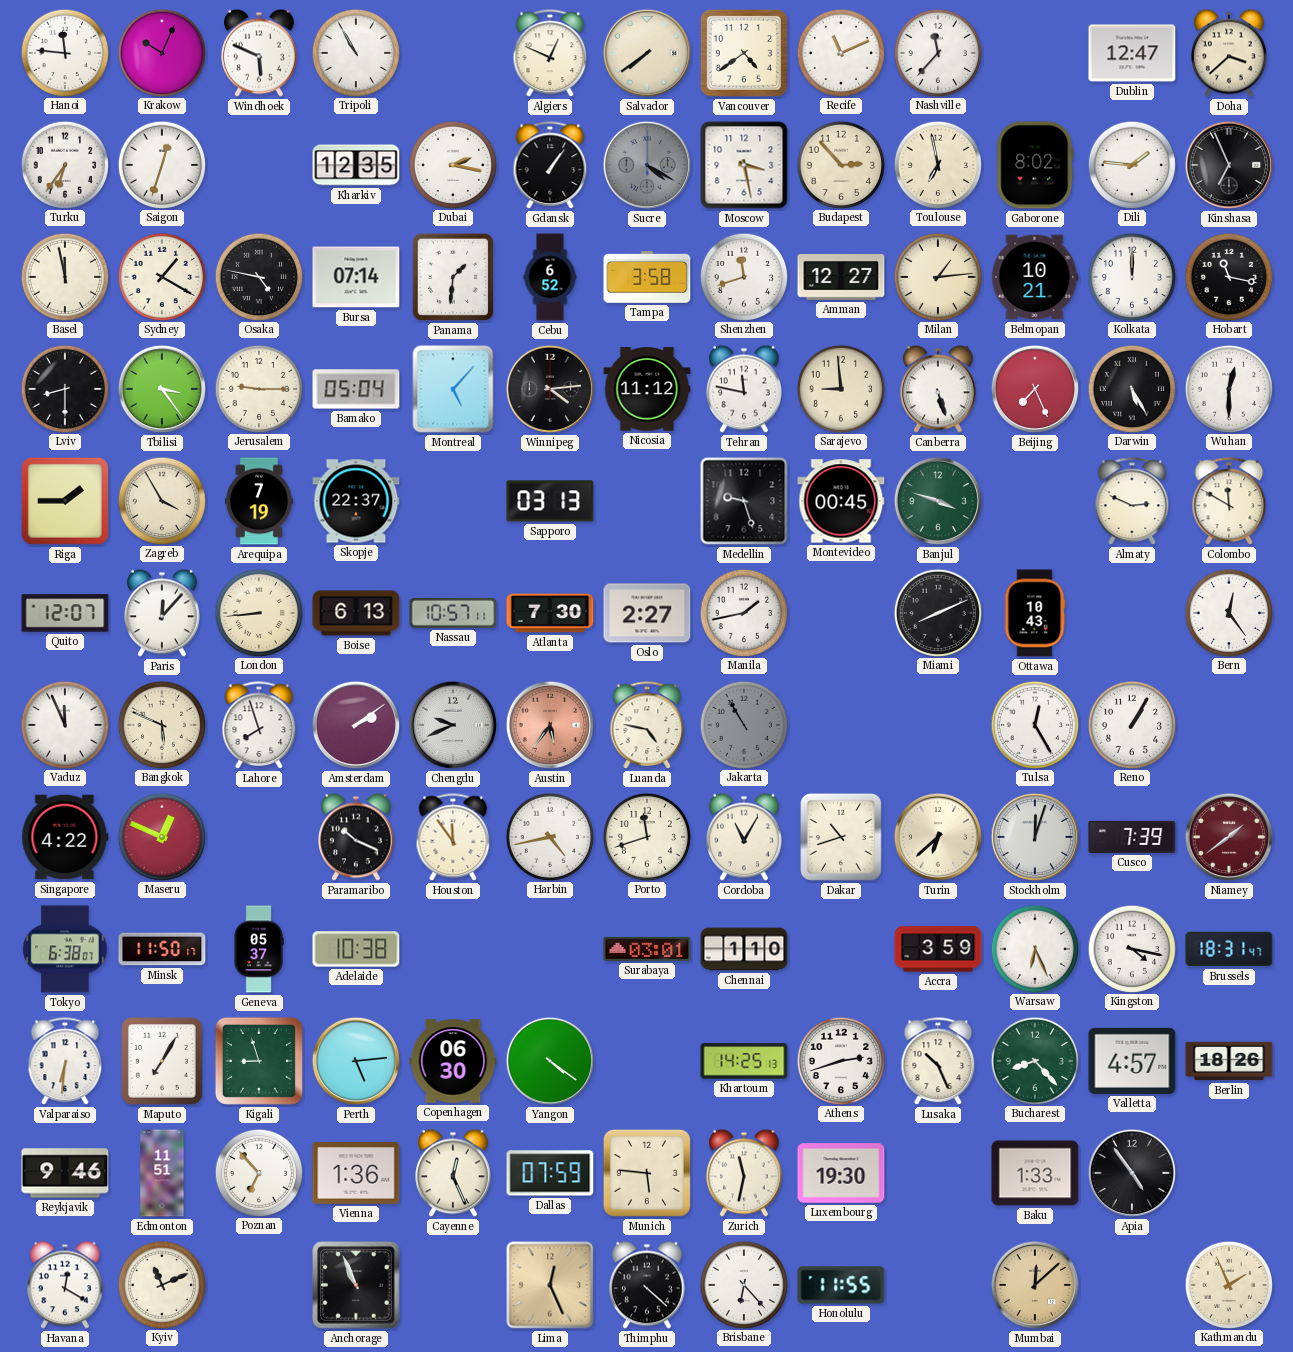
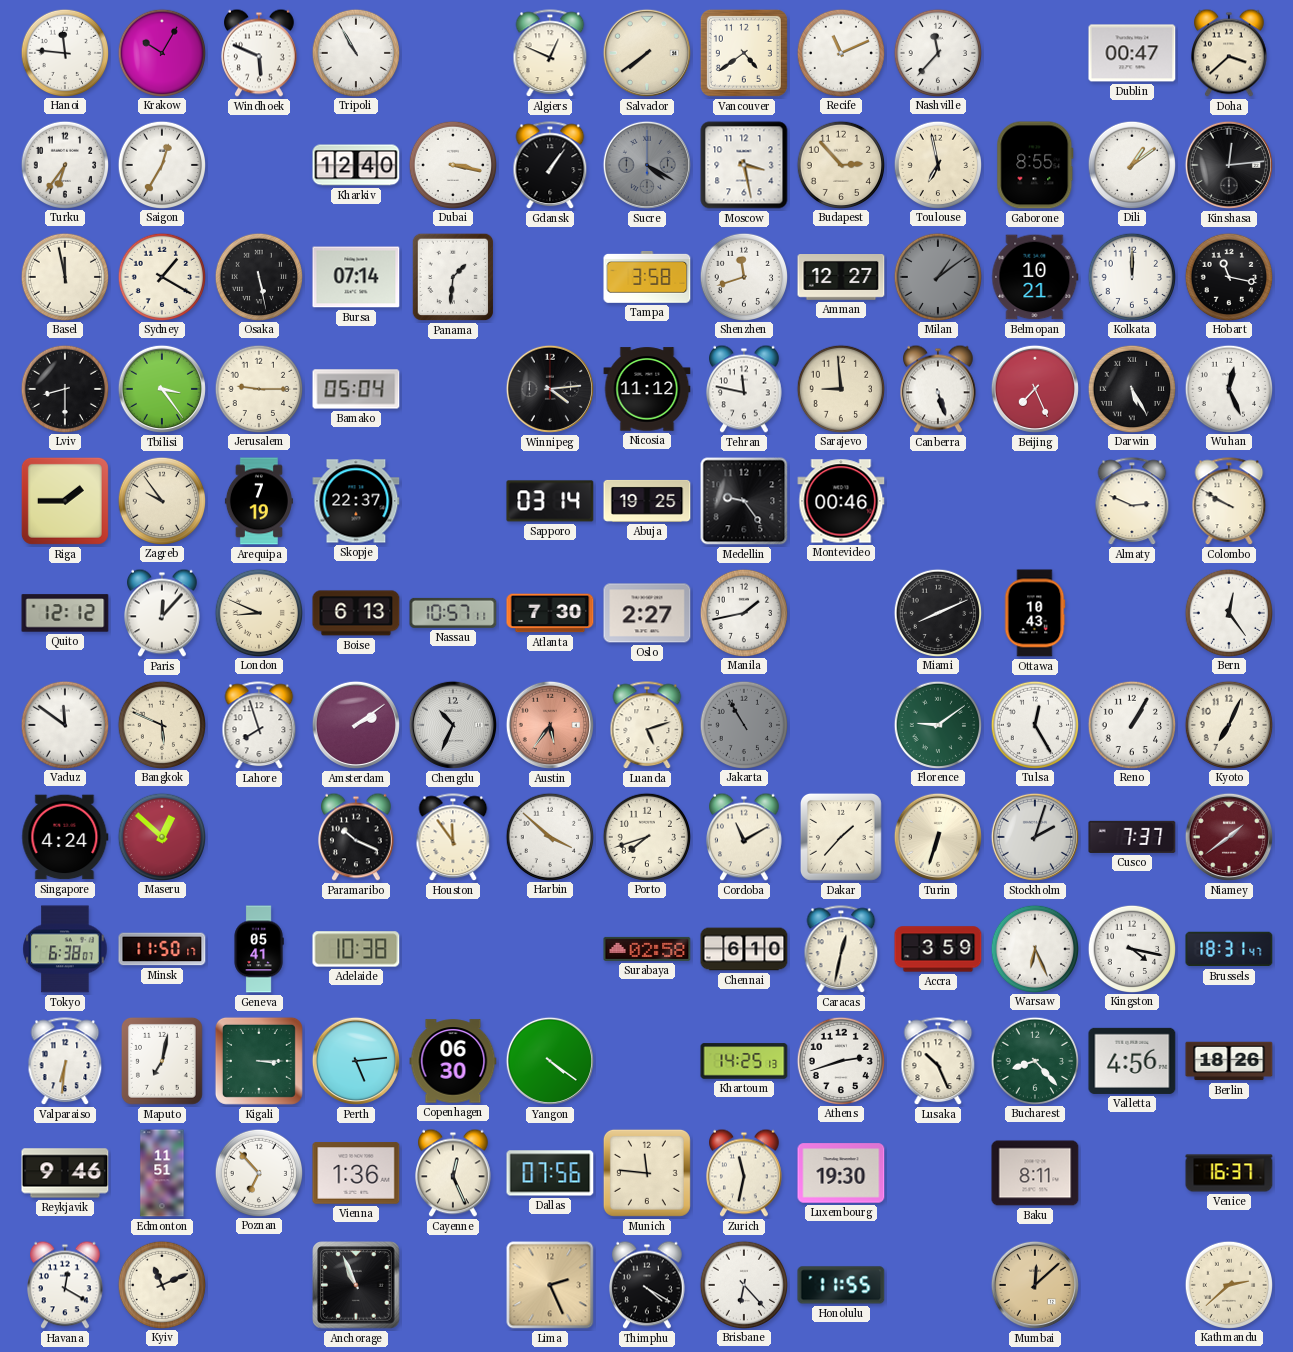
Krakow: 10:04 -> 10:05 (161, 52)
Dublin: 12:47 -> 00:47 (1132, 53)
Saigon: 12:33 -> 12:35 (161, 164)
Kharkiv: 12:35 -> 12:40 (356, 165)
Dubai: 2:17 -> 3:17 (452, 164)
Gaborone: 8:02 -> 8:55 (1035, 165)
Dili: 1:46 -> 1:09 (1131, 164)
Kinshasa: 6:56 -> 12:14 (1229, 165)
Osaka: 4:47 -> 5:28 (258, 276)
Cebu: 6:52 -> none (550, 277)
Milan: 1:14 -> 1:09 (937, 276)
Milan dial: cream -> grey (937, 276)
Montreal: 5:07 -> none (453, 389)
Wuhan: 12:30 -> 12:26 (1228, 388)
Zagreb: 3:55 -> 9:54 (161, 500)
Sapporo: 03:13 -> 03:14 (550, 501)
Abuja: none -> 19:25 (647, 501)
Medellin: 9:27 -> 9:24 (744, 501)
Montevideo: 00:45 -> 00:46 (841, 501)
Banjul: 3:48 -> none (938, 501)
Colombo: 11:50 -> 9:50 (1229, 502)
Quito: 12:07 -> 12:12 (65, 613)
London: 8:44 -> 8:49 (258, 612)
Vaduz: 11:56 -> 11:51 (64, 724)
Chengdu: 9:41 -> 10:34 (453, 725)
Luanda: 4:47 -> 5:12 (647, 726)
Florence: none -> 9:09 (937, 724)
Kyoto: none -> 7:04 (1228, 724)
Singapore: 4:22 -> 4:24 (65, 837)
Maseru: 12:49 -> 12:52 (161, 836)
Harbin: 4:43 -> 3:52 (549, 836)
Porto: 11:42 -> 7:42 (646, 836)
Cordoba: 11:05 -> 11:10 (745, 837)
Dakar: 10:42 -> 1:37 (841, 837)
Turin: 6:38 -> 6:33 (938, 837)
Stockholm: 12:03 -> 2:03 (1035, 837)
Cusco: 7:39 -> 7:37 (1132, 837)
Geneva: 05:37 -> 05:41 (259, 949)
Surabaya: 03:01 -> 02:58 (647, 949)
Chennai: 1:10 -> 6:10 (744, 949)
Caracas: none -> 12:32 (841, 950)
Maputo: 7:05 -> 7:02 (162, 1061)
Kigali: 8:57 -> 3:15 (259, 1061)
Valletta: 4:57 -> 4:56 (1132, 1061)
Dallas: 07:59 -> 07:56 (550, 1173)
Munich: 5:46 -> 11:46 (647, 1173)
Baku: 1:33 -> 8:11 (1035, 1173)
Apia: 4:54 -> none (1132, 1173)
Venice: none -> 16:37 (1229, 1173)
Lima: 12:26 -> 2:26 (550, 1285)
Thimphu: 4:22 -> 4:20 (648, 1285)
Kathmandu: 1:56 -> 2:38 (1228, 1284)
